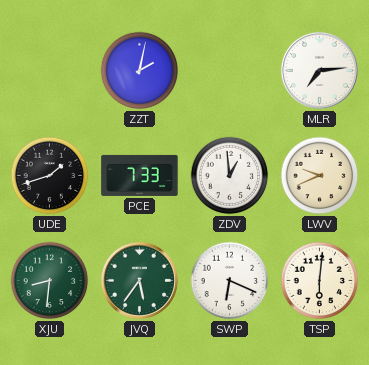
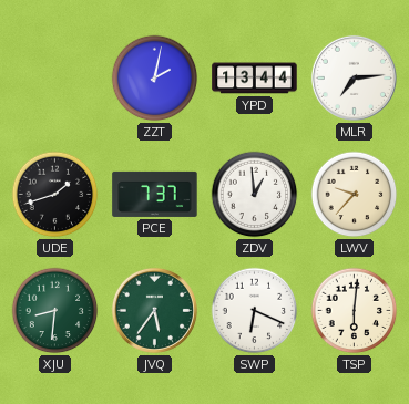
YPD: none -> 13:44 (255, 79)
PCE: 7:33 -> 7:37 (155, 194)
LWV: 9:41 -> 9:37 (355, 195)
